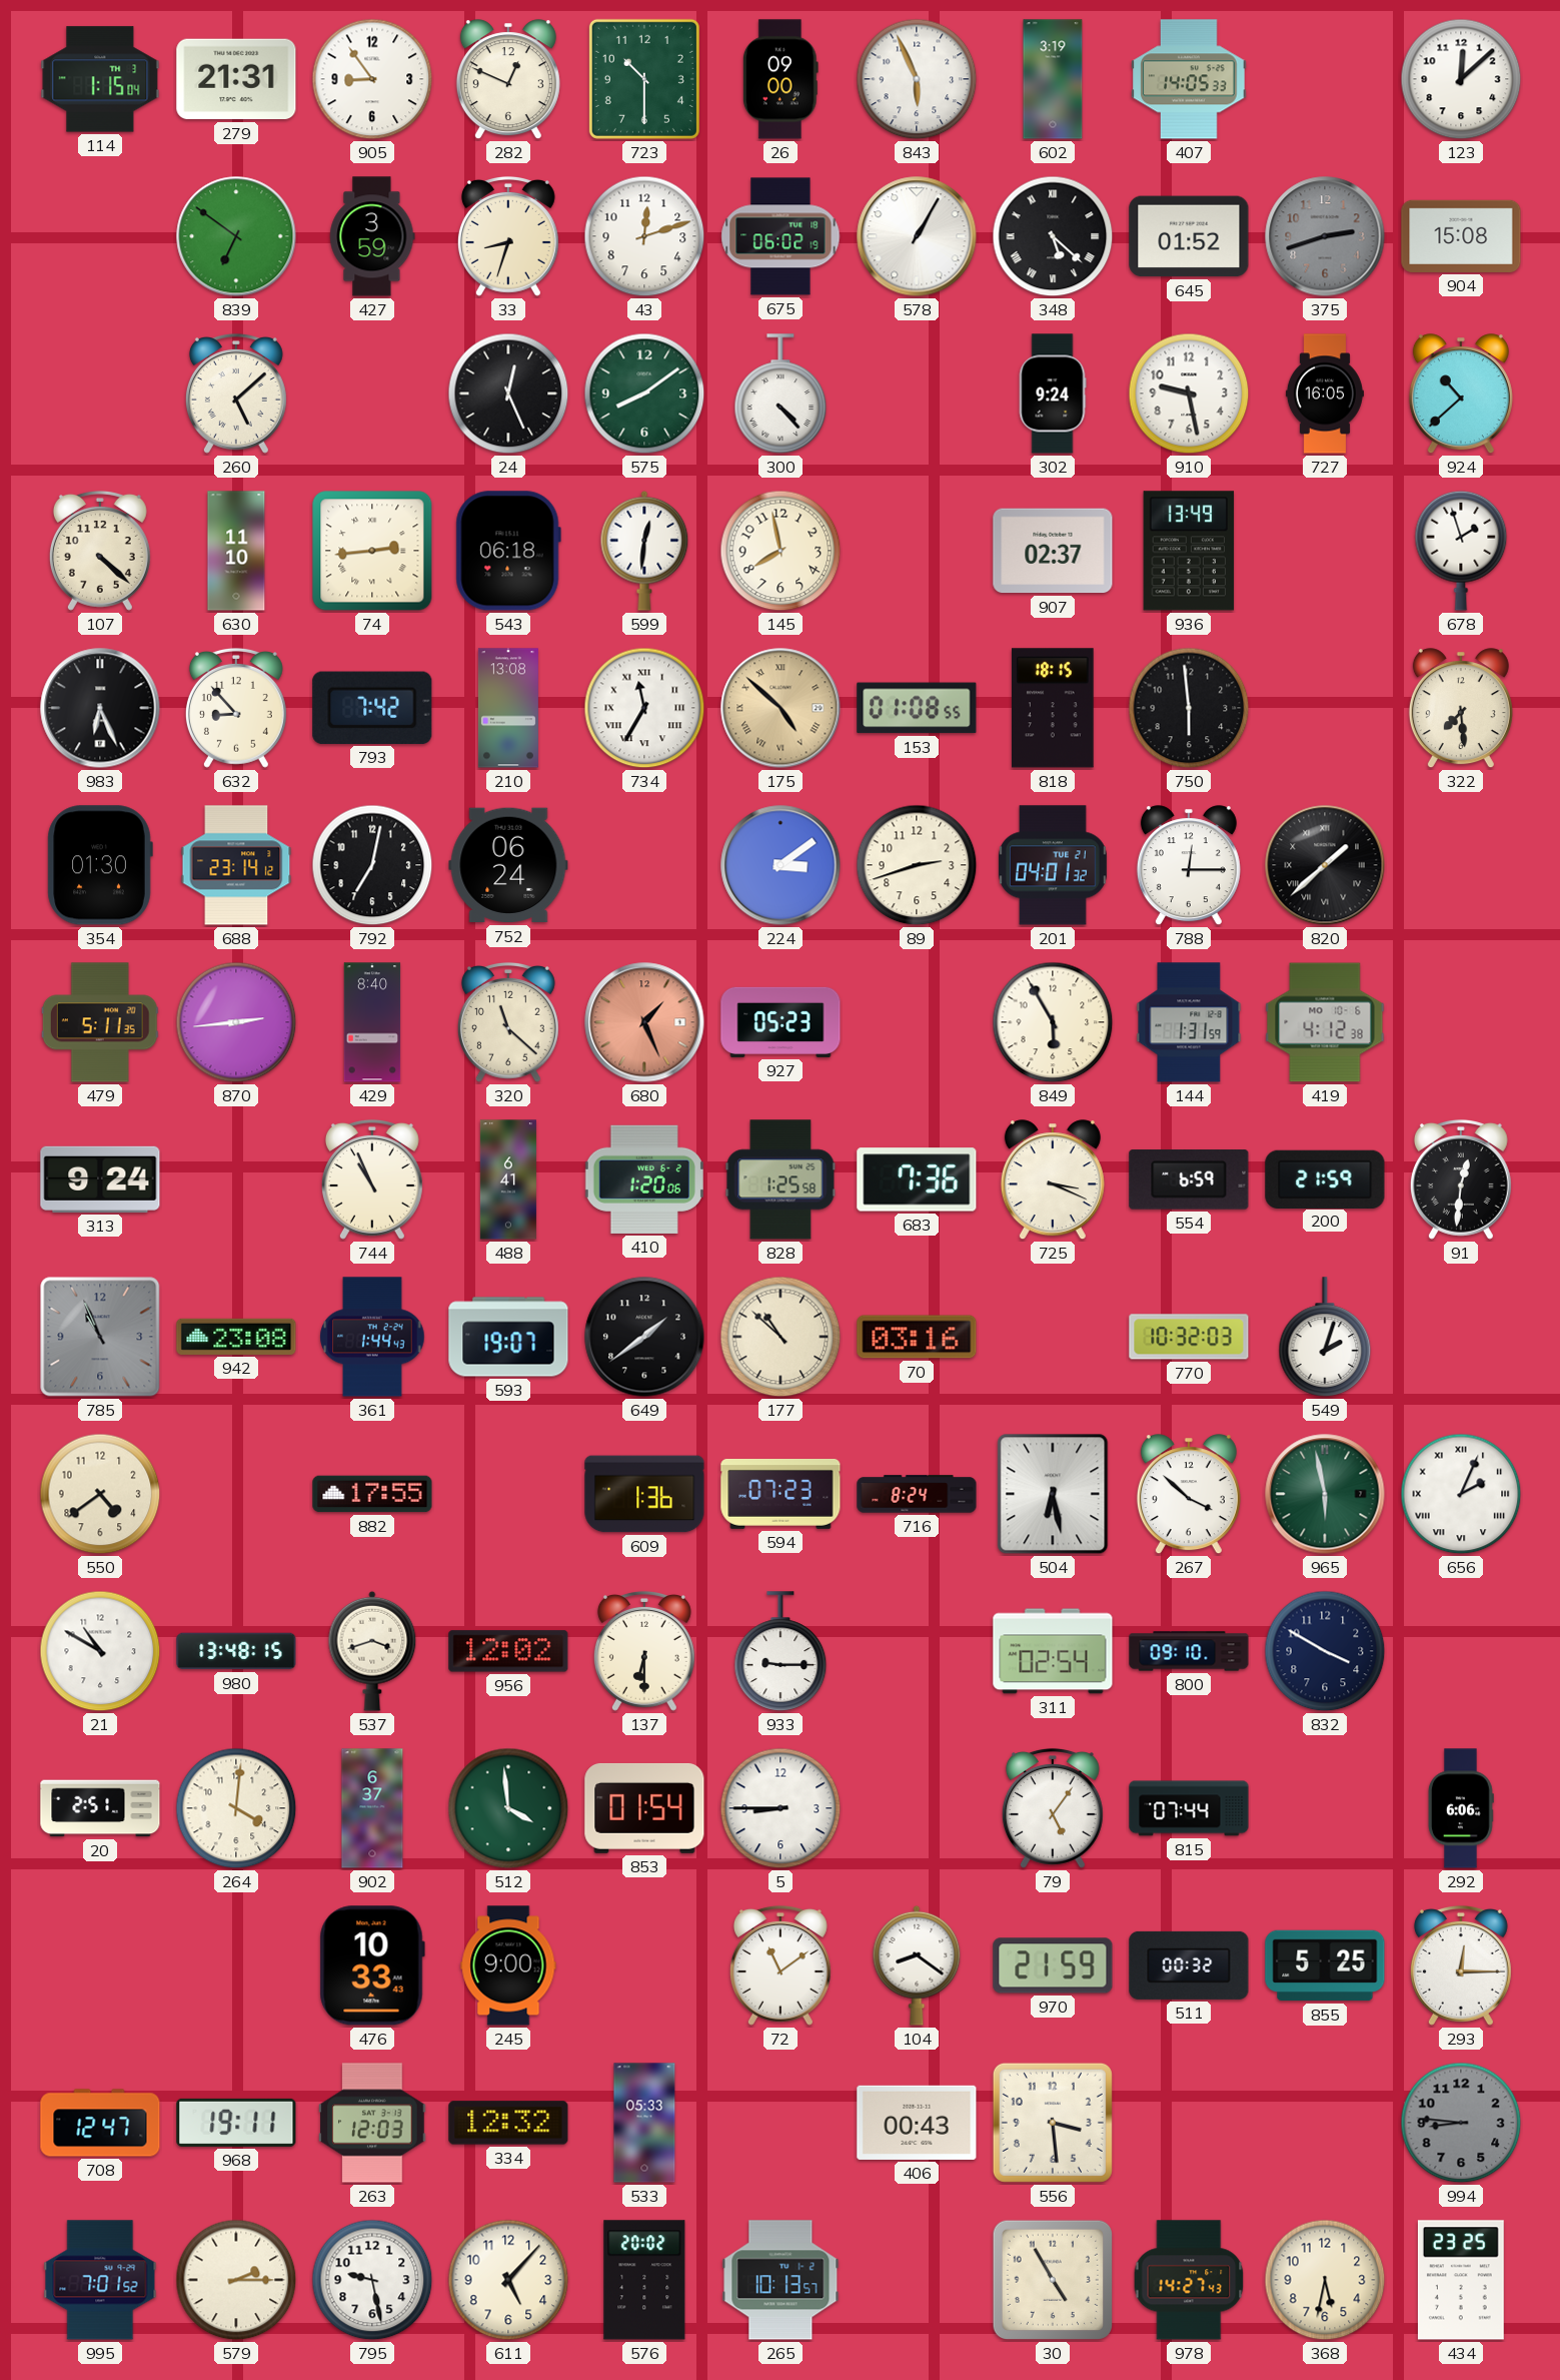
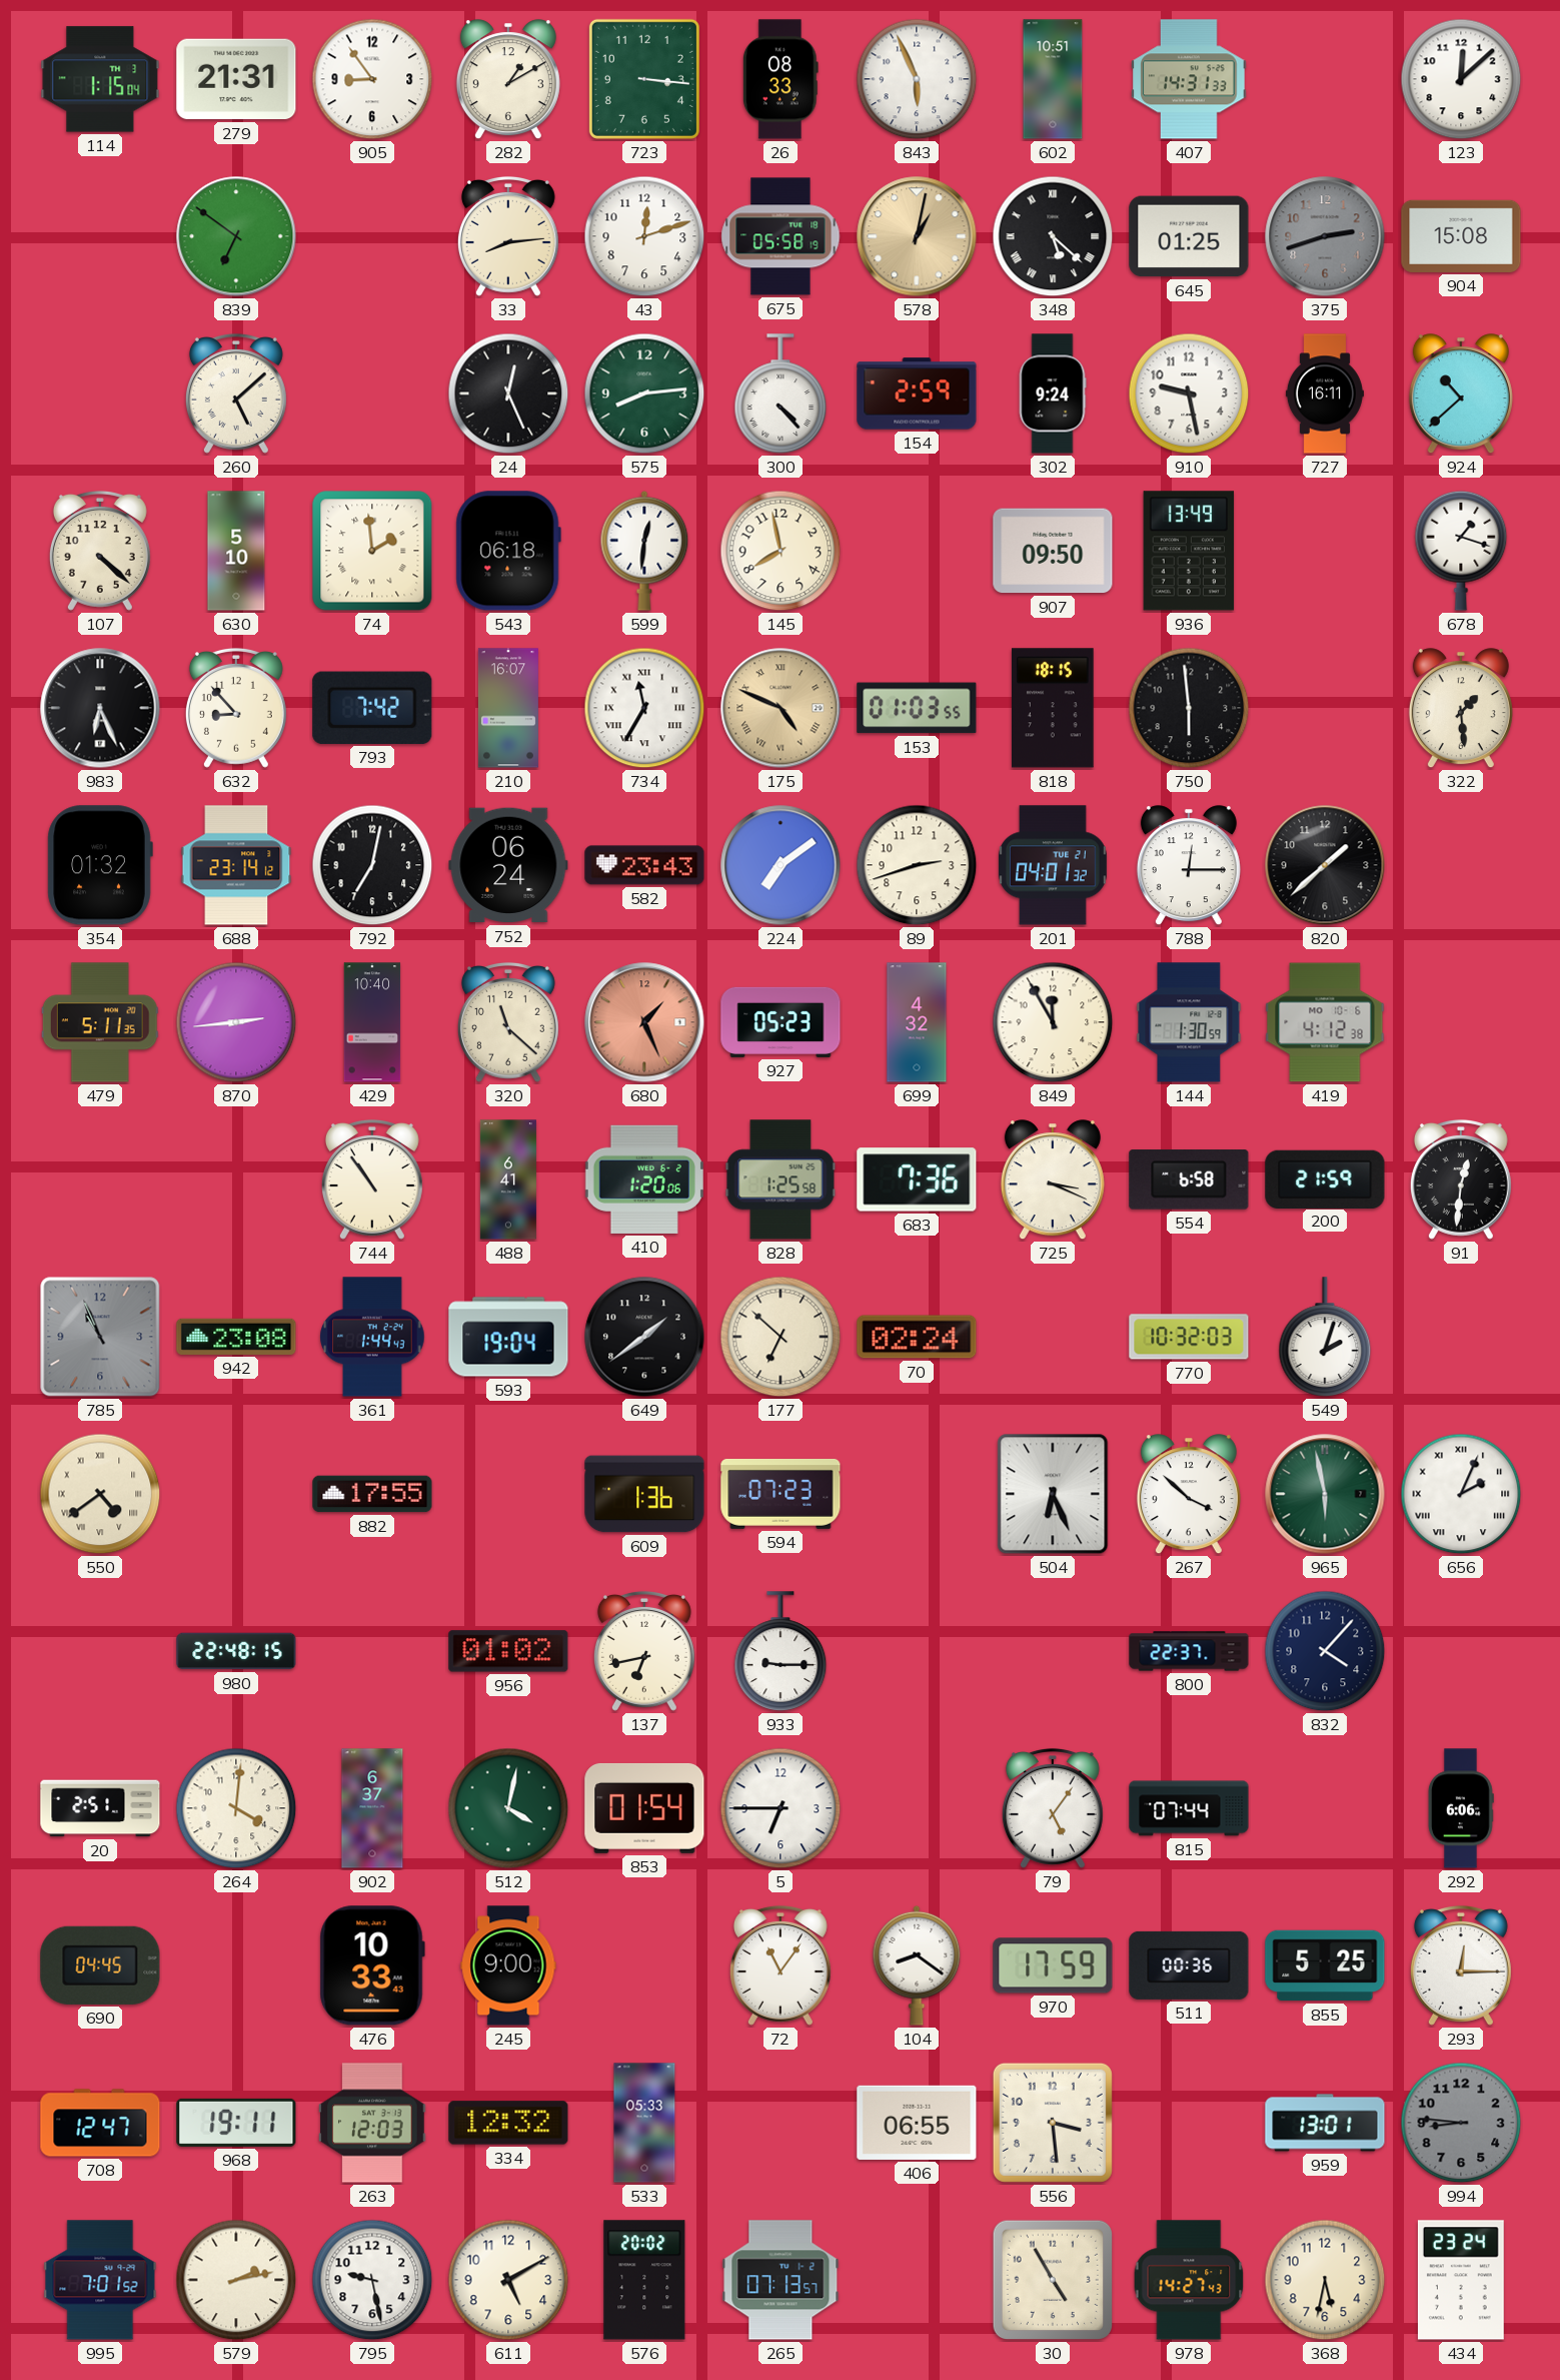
282: 12:49 -> 1:10 (508, 80)
723: 10:30 -> 3:16 (644, 79)
26: 09:00 -> 08:33 (781, 79)
602: 3:19 -> 10:51 (1053, 79)
407: 14:05 -> 14:31 (1189, 79)
427: 3:59 -> none (372, 236)
33: 8:33 -> 8:14 (508, 236)
675: 06:02 -> 05:58 (781, 236)
578: 1:05 -> 1:02 (917, 236)
578 dial: white -> champagne (917, 236)
645: 01:52 -> 01:25 (1189, 236)
575: 8:09 -> 8:14 (644, 393)
154: none -> 2:59 (917, 393)
727: 16:05 -> 16:11 (1325, 393)
630: 11:10 -> 5:10 (236, 551)
74: 2:44 -> 1:59 (372, 551)
907: 02:37 -> 09:50 (1053, 551)
678: 1:57 -> 1:18 (1461, 551)
210: 13:08 -> 16:07 (508, 708)
175: 4:52 -> 4:49 (781, 708)
153: 01:08 -> 01:03 (917, 708)
322: 7:29 -> 1:29 (1461, 709)
354: 01:30 -> 01:32 (100, 865)
582: none -> 23:43 (644, 865)
224: 3:09 -> 7:09 (781, 865)
820 numerals: Roman -> Arabic (1325, 865)
429: 8:40 -> 10:40 (372, 1022)
699: none -> 4:32 (917, 1022)
849: 5:55 -> 11:55 (1053, 1022)
144: 1:31 -> 1:30 (1189, 1022)
313: 9:24 -> none (100, 1179)
744: 10:56 -> 10:54 (372, 1179)
554: 6:59 -> 6:58 (1189, 1179)
593: 19:07 -> 19:04 (508, 1337)
177: 10:52 -> 6:52 (781, 1337)
70: 03:16 -> 02:24 (917, 1337)
550 numerals: Arabic -> Roman (100, 1494)
716: 8:24 -> none (917, 1494)
504: 6:28 -> 6:26 (1053, 1494)
21: 10:50 -> none (100, 1651)
980: 13:48 -> 22:48 (236, 1651)
537: 3:42 -> none (372, 1651)
956: 12:02 -> 01:02 (508, 1651)
137: 6:30 -> 6:43 (644, 1651)
311: 02:54 -> none (1053, 1651)
800: 09:10 -> 22:37 (1189, 1651)
832: 3:50 -> 4:07 (1325, 1651)
512: 3:59 -> 4:02 (508, 1808)
5: 8:45 -> 6:45 (781, 1808)
690: none -> 04:45 (100, 1965)
72: 11:09 -> 11:06 (781, 1965)
970: 21:59 -> 17:59 (1053, 1965)
511: 00:32 -> 00:36 (1189, 1965)
406: 00:43 -> 06:55 (917, 2123)
959: none -> 13:01 (1325, 2123)
579: 2:15 -> 2:13 (236, 2280)
611: 5:07 -> 5:10 (508, 2280)
265: 10:13 -> 07:13 (781, 2280)
434: 23:25 -> 23:24 (1461, 2280)
